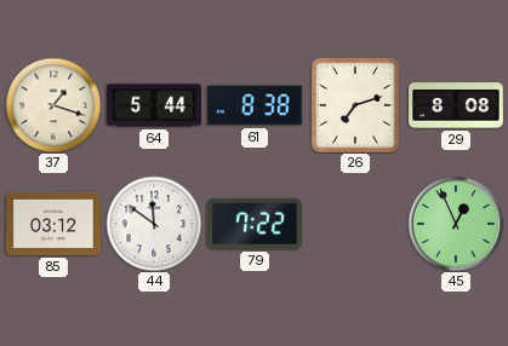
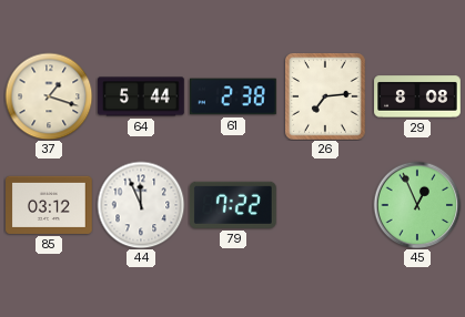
61: 8:38 -> 2:38 (234, 96)
26: 7:12 -> 7:14 (326, 98)
44: 11:51 -> 11:56 (141, 205)
